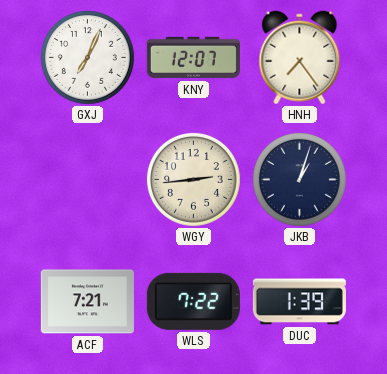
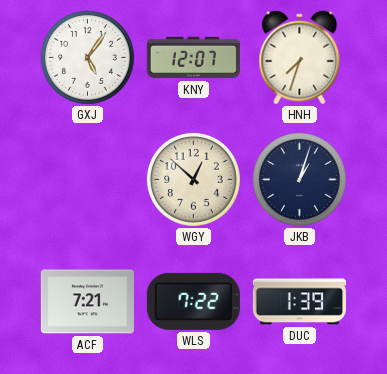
GXJ: 7:04 -> 5:06 (87, 57)
HNH: 7:24 -> 7:33 (300, 58)
WGY: 2:44 -> 12:52 (193, 179)
